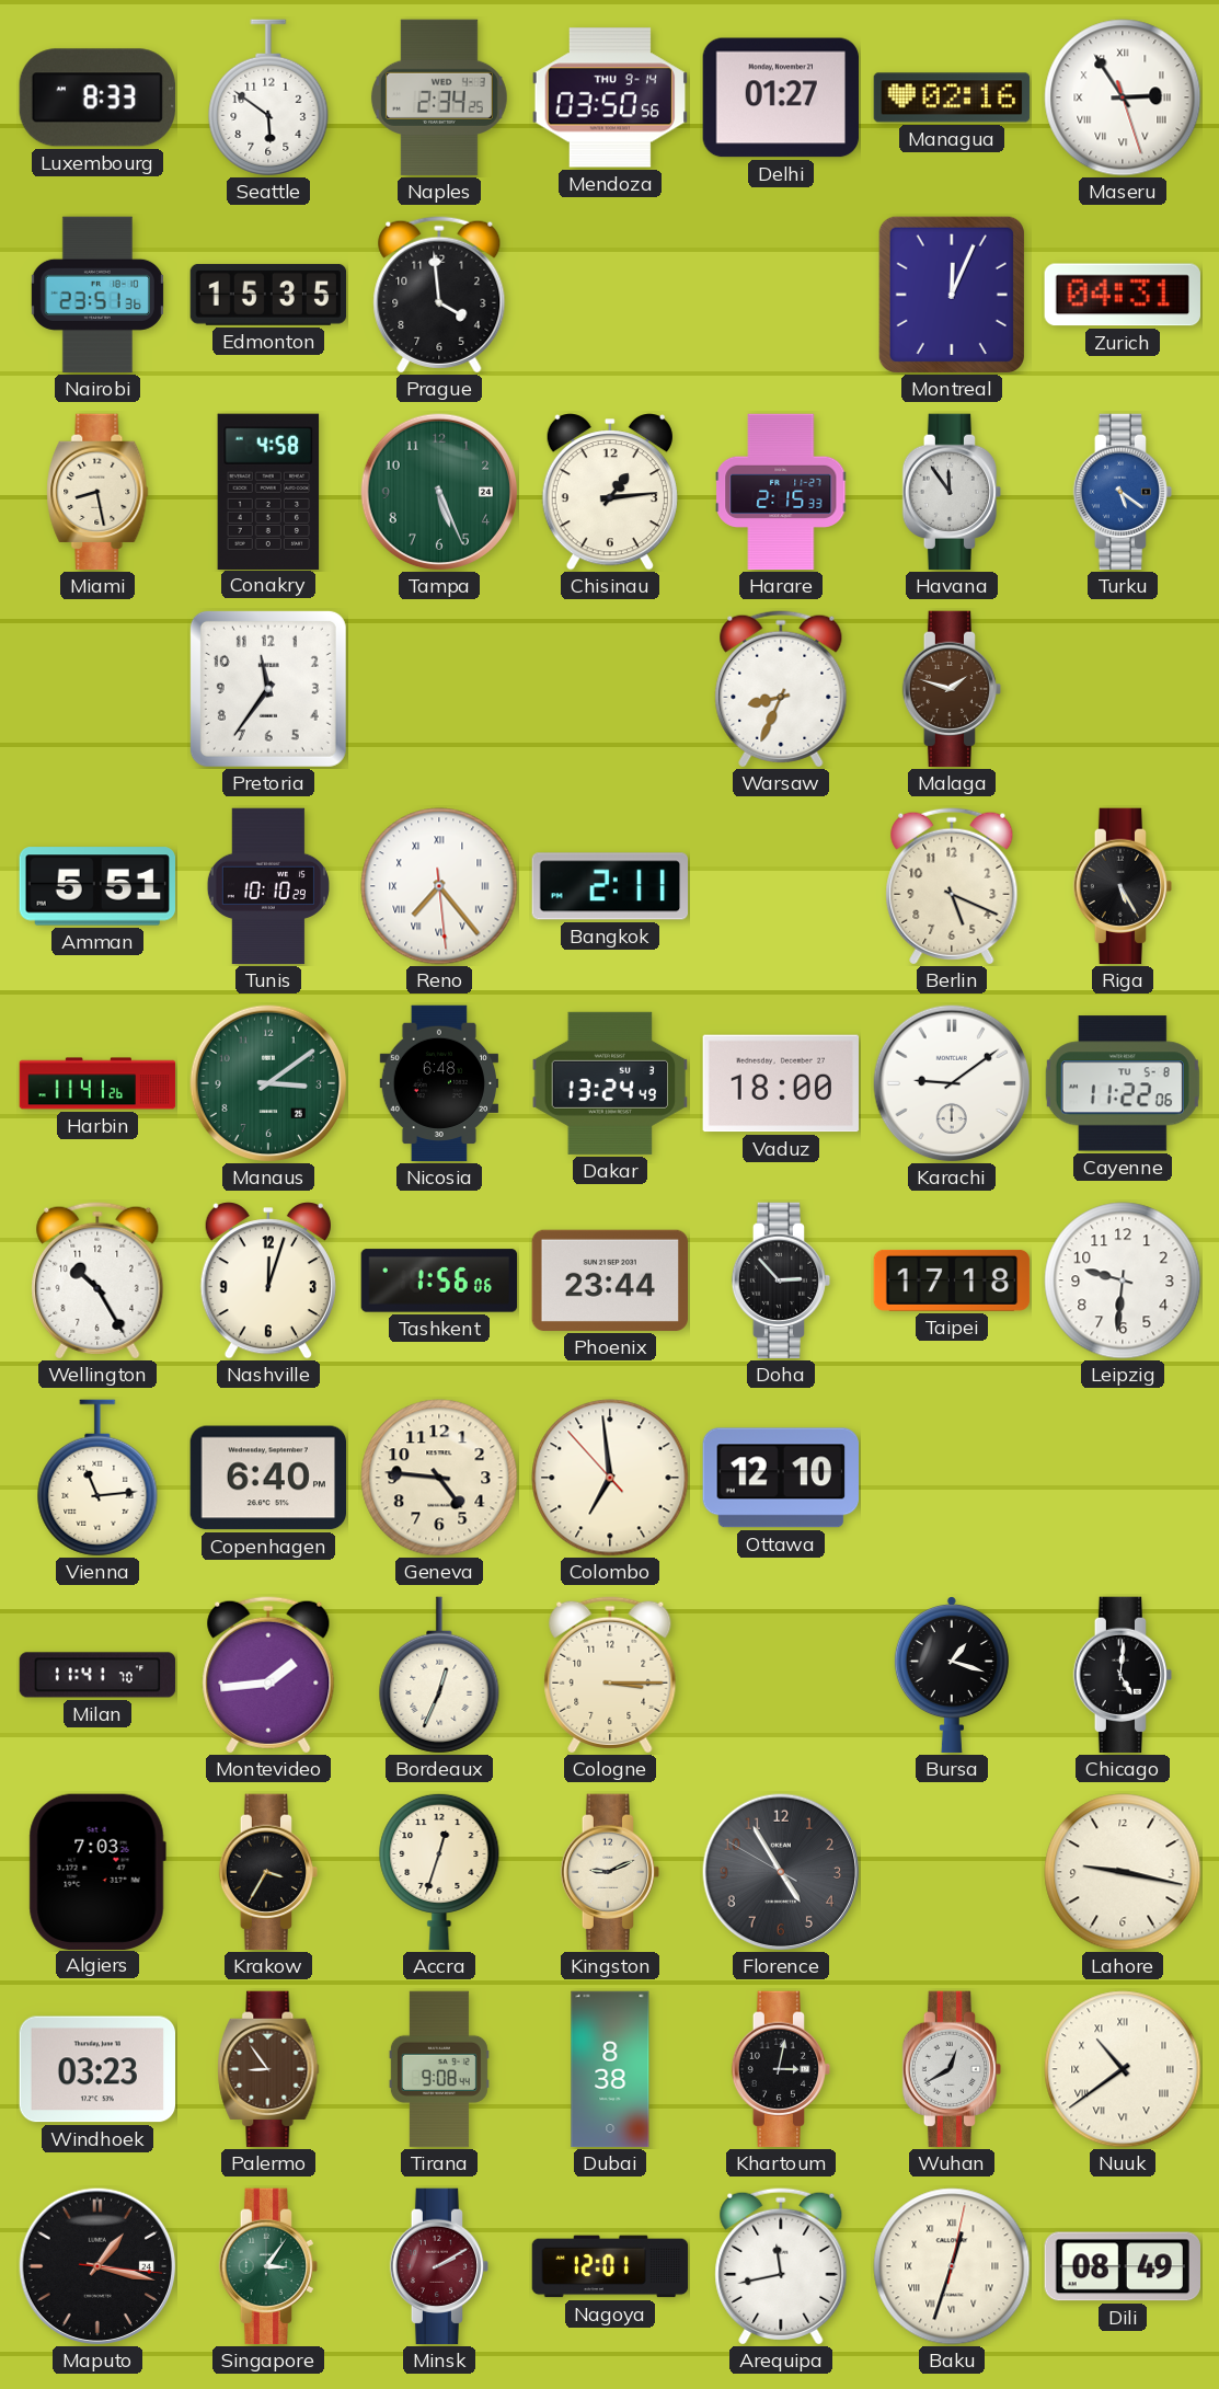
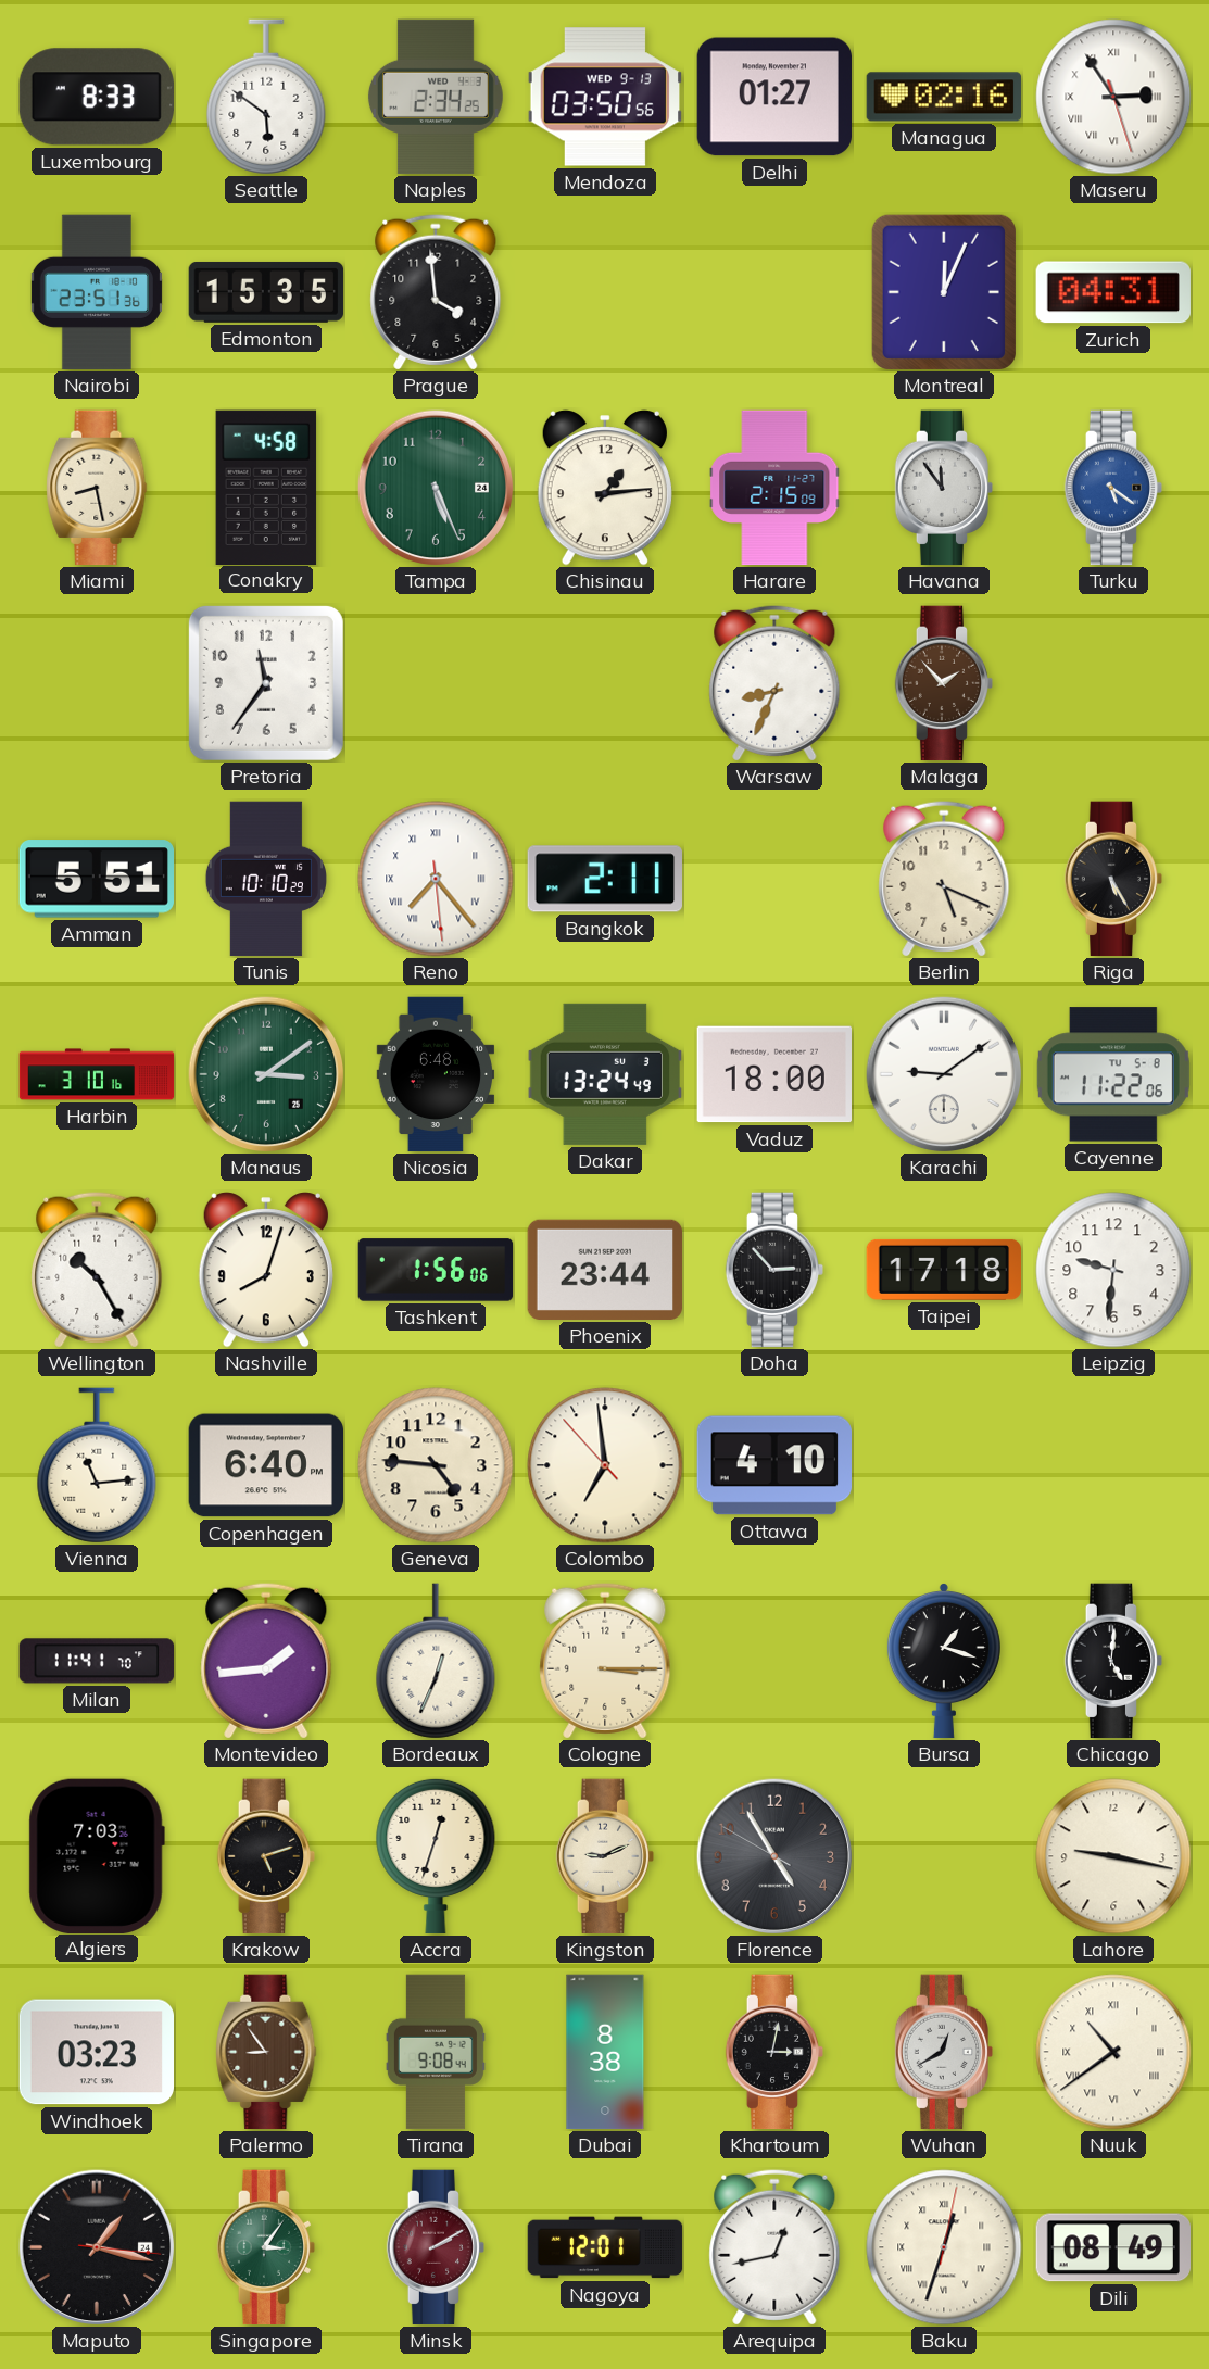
Mendoza date: THU 9-14 -> WED 9-13 (604, 97)
Harare: 2:15:33 -> 2:15:09 (774, 488)
Malaga: 1:48 -> 1:53 (944, 683)
Harbin: 11:41 -> 3:10 (97, 1074)
Nashville: 12:03 -> 8:03 (266, 1270)
Ottawa: 12:10 -> 4:10 (773, 1465)
Krakow: 3:35 -> 5:12 (266, 1856)
Arequipa: 11:43 -> 12:43 (774, 2247)
